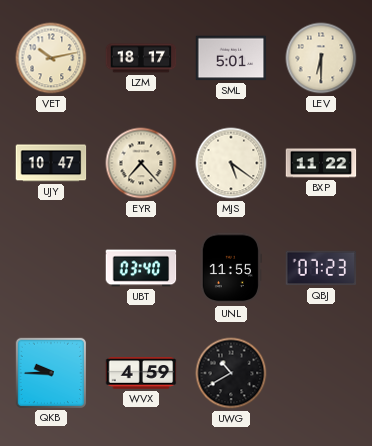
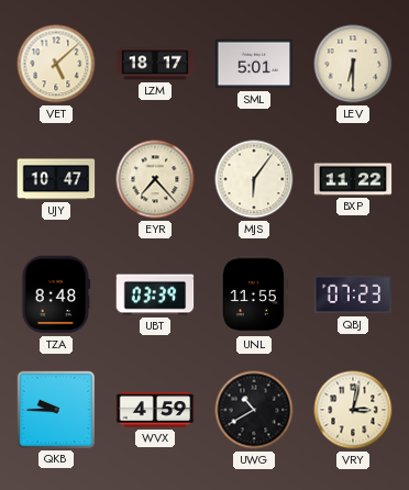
VET: 10:13 -> 5:08 (56, 64)
MJS: 5:21 -> 6:06 (254, 179)
TZA: none -> 8:48 (56, 294)
UBT: 03:40 -> 03:39 (155, 294)
VRY: none -> 3:02 (353, 410)
